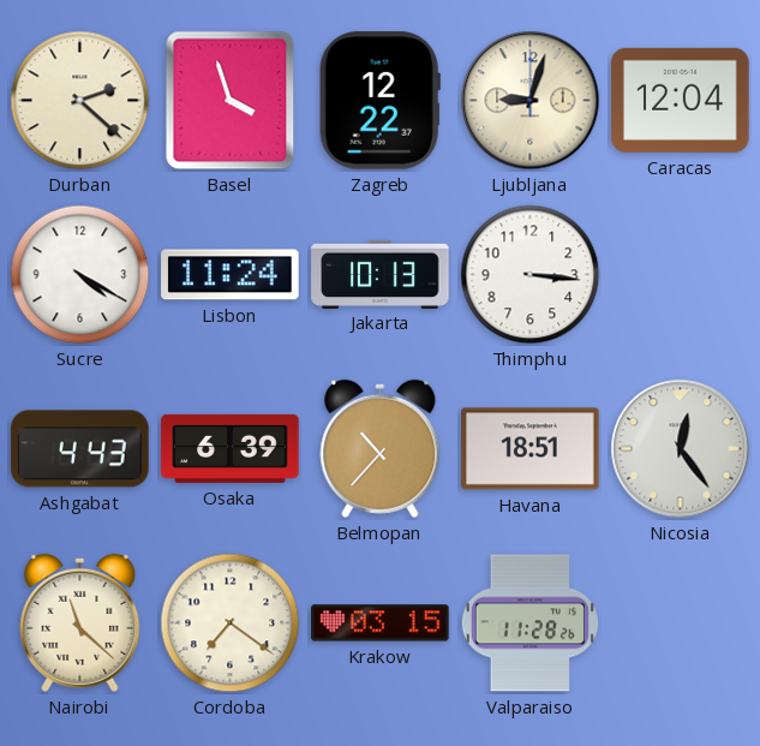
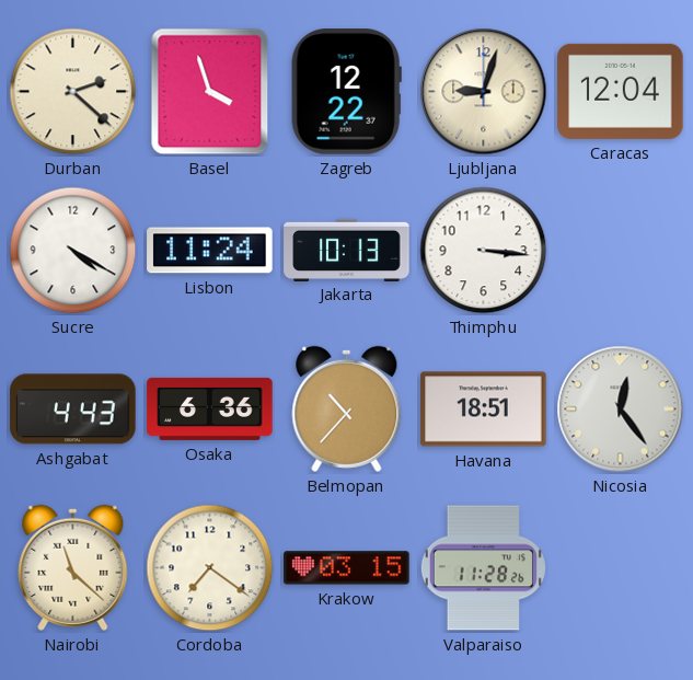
Osaka: 6:39 -> 6:36 (210, 408)
